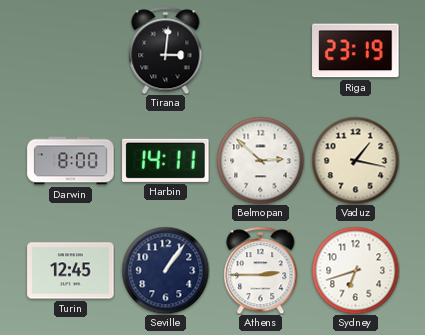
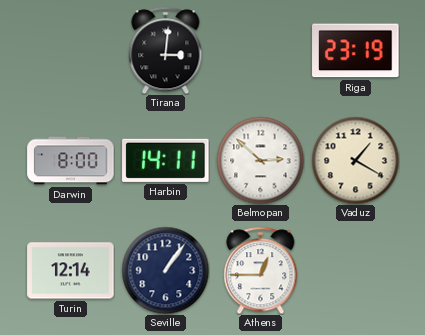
Vaduz: 1:17 -> 1:20 (355, 160)
Turin: 12:45 -> 12:14 (71, 271)
Athens: 2:45 -> 12:45 (261, 270)
Sydney: 6:42 -> none (355, 270)
